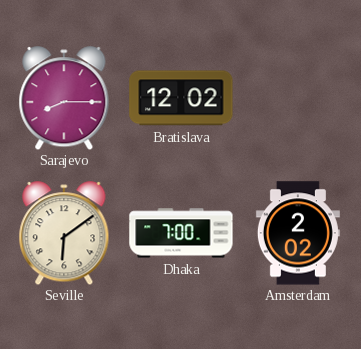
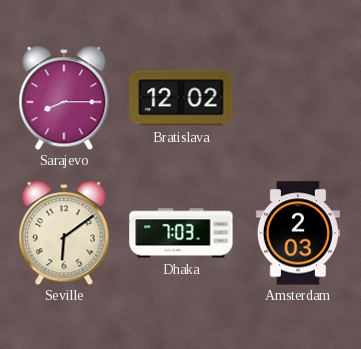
Dhaka: 7:00 -> 7:03 (181, 233)
Amsterdam: 2:02 -> 2:03 (298, 233)
